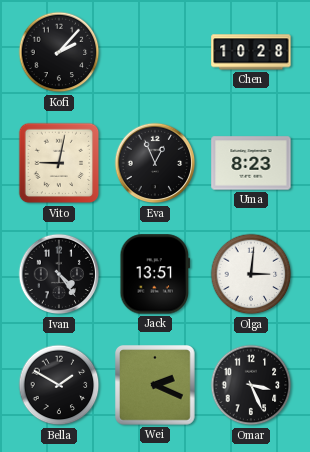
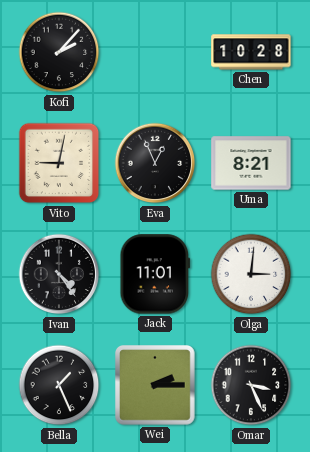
Uma: 8:23 -> 8:21 (251, 163)
Jack: 13:51 -> 11:01 (155, 274)
Bella: 1:50 -> 1:26 (59, 385)
Wei: 2:19 -> 2:15 (155, 385)
